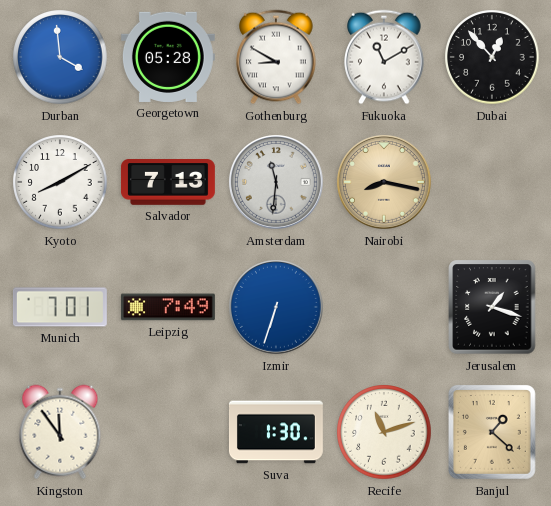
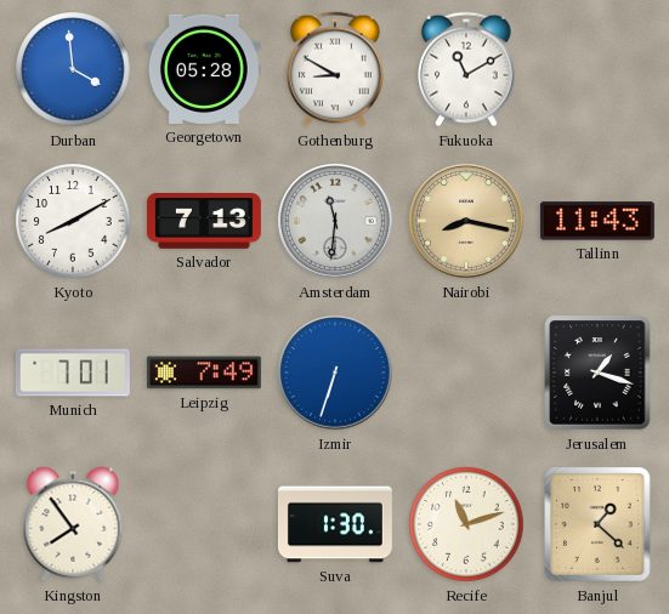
Dubai: 12:53 -> none (492, 57)
Tallinn: none -> 11:43 (597, 221)
Kingston: 11:54 -> 7:54 (73, 524)
